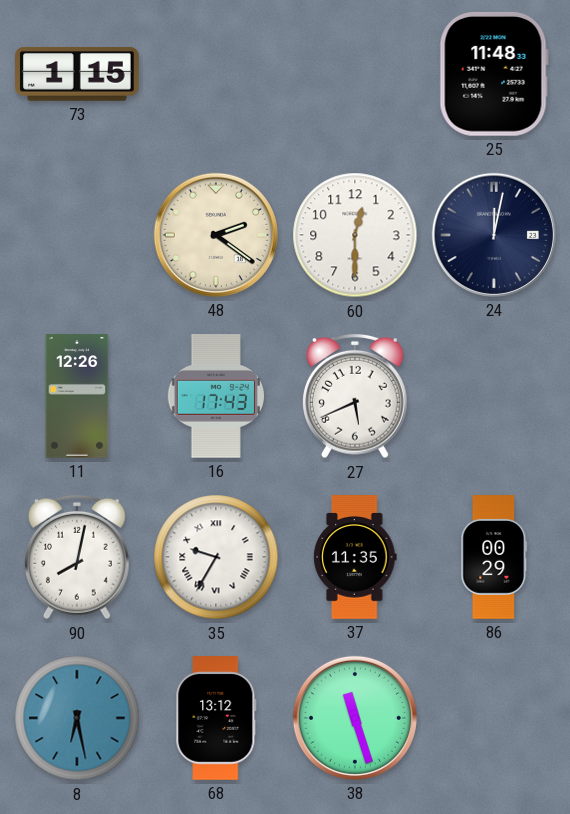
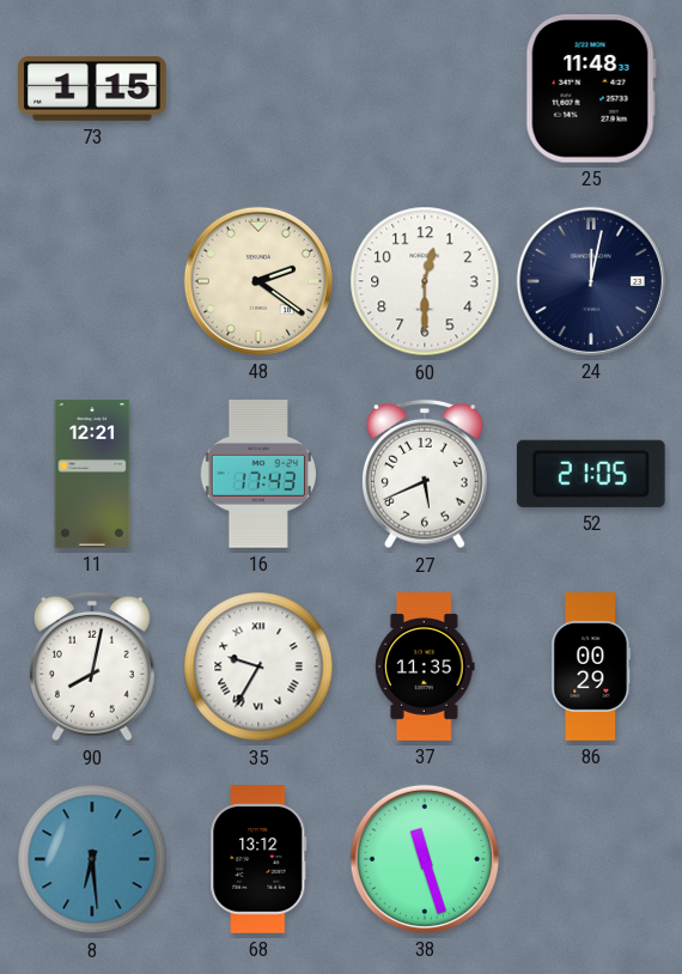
11: 12:26 -> 12:21 (92, 474)
52: none -> 21:05 (591, 474)
8: 6:28 -> 6:29 (92, 859)
